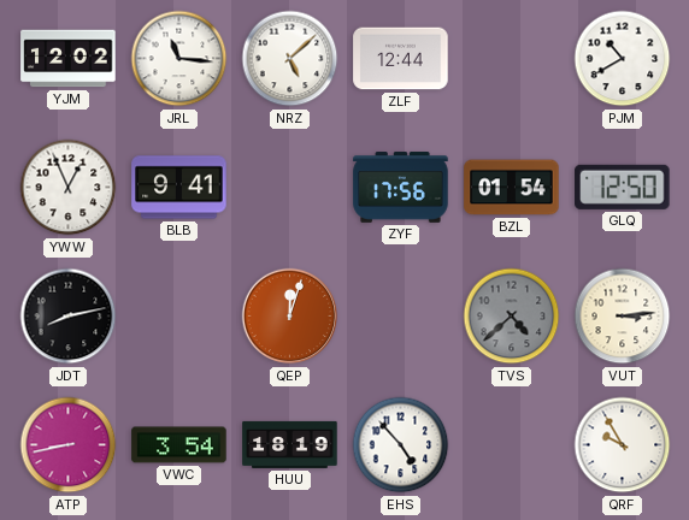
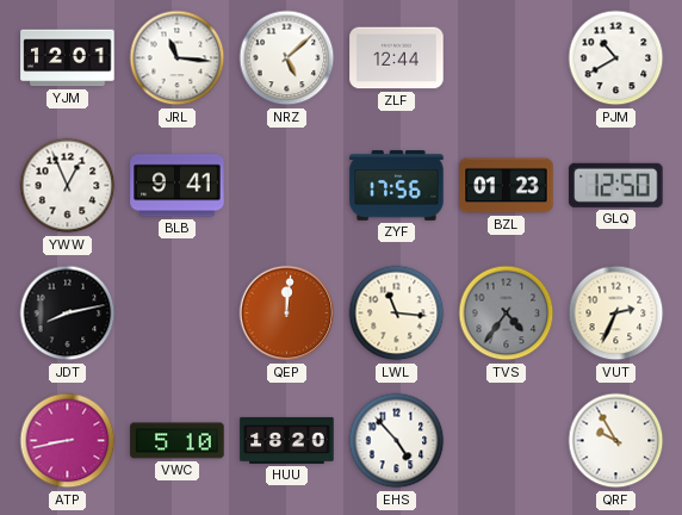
YJM: 12:02 -> 12:01 (68, 58)
BZL: 01:54 -> 01:23 (507, 186)
QEP: 12:03 -> 12:01 (287, 314)
LWL: none -> 11:16 (397, 314)
TVS: 4:38 -> 4:36 (507, 314)
VUT: 3:14 -> 2:34 (616, 314)
VWC: 3:54 -> 5:10 (178, 441)
HUU: 18:19 -> 18:20 (287, 440)
